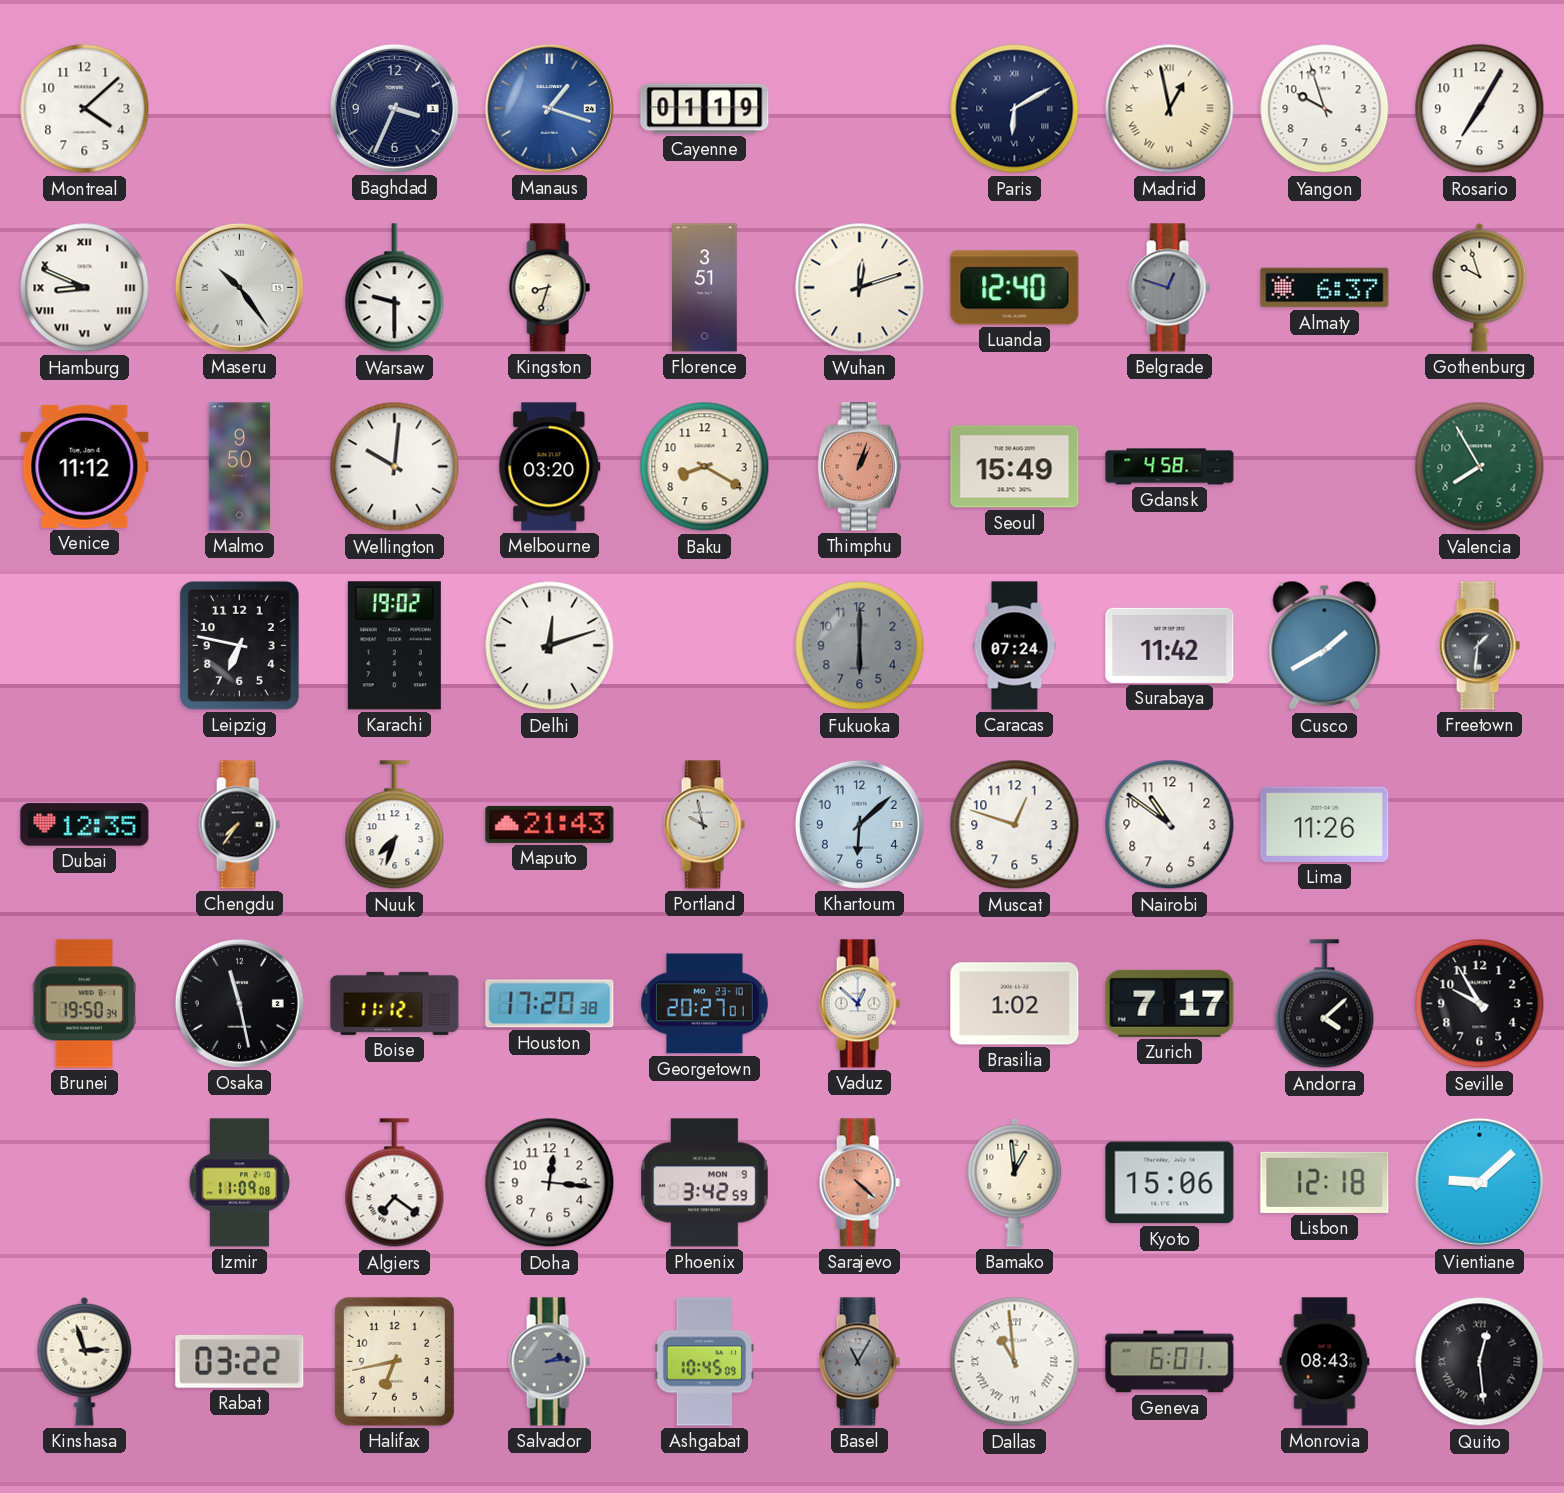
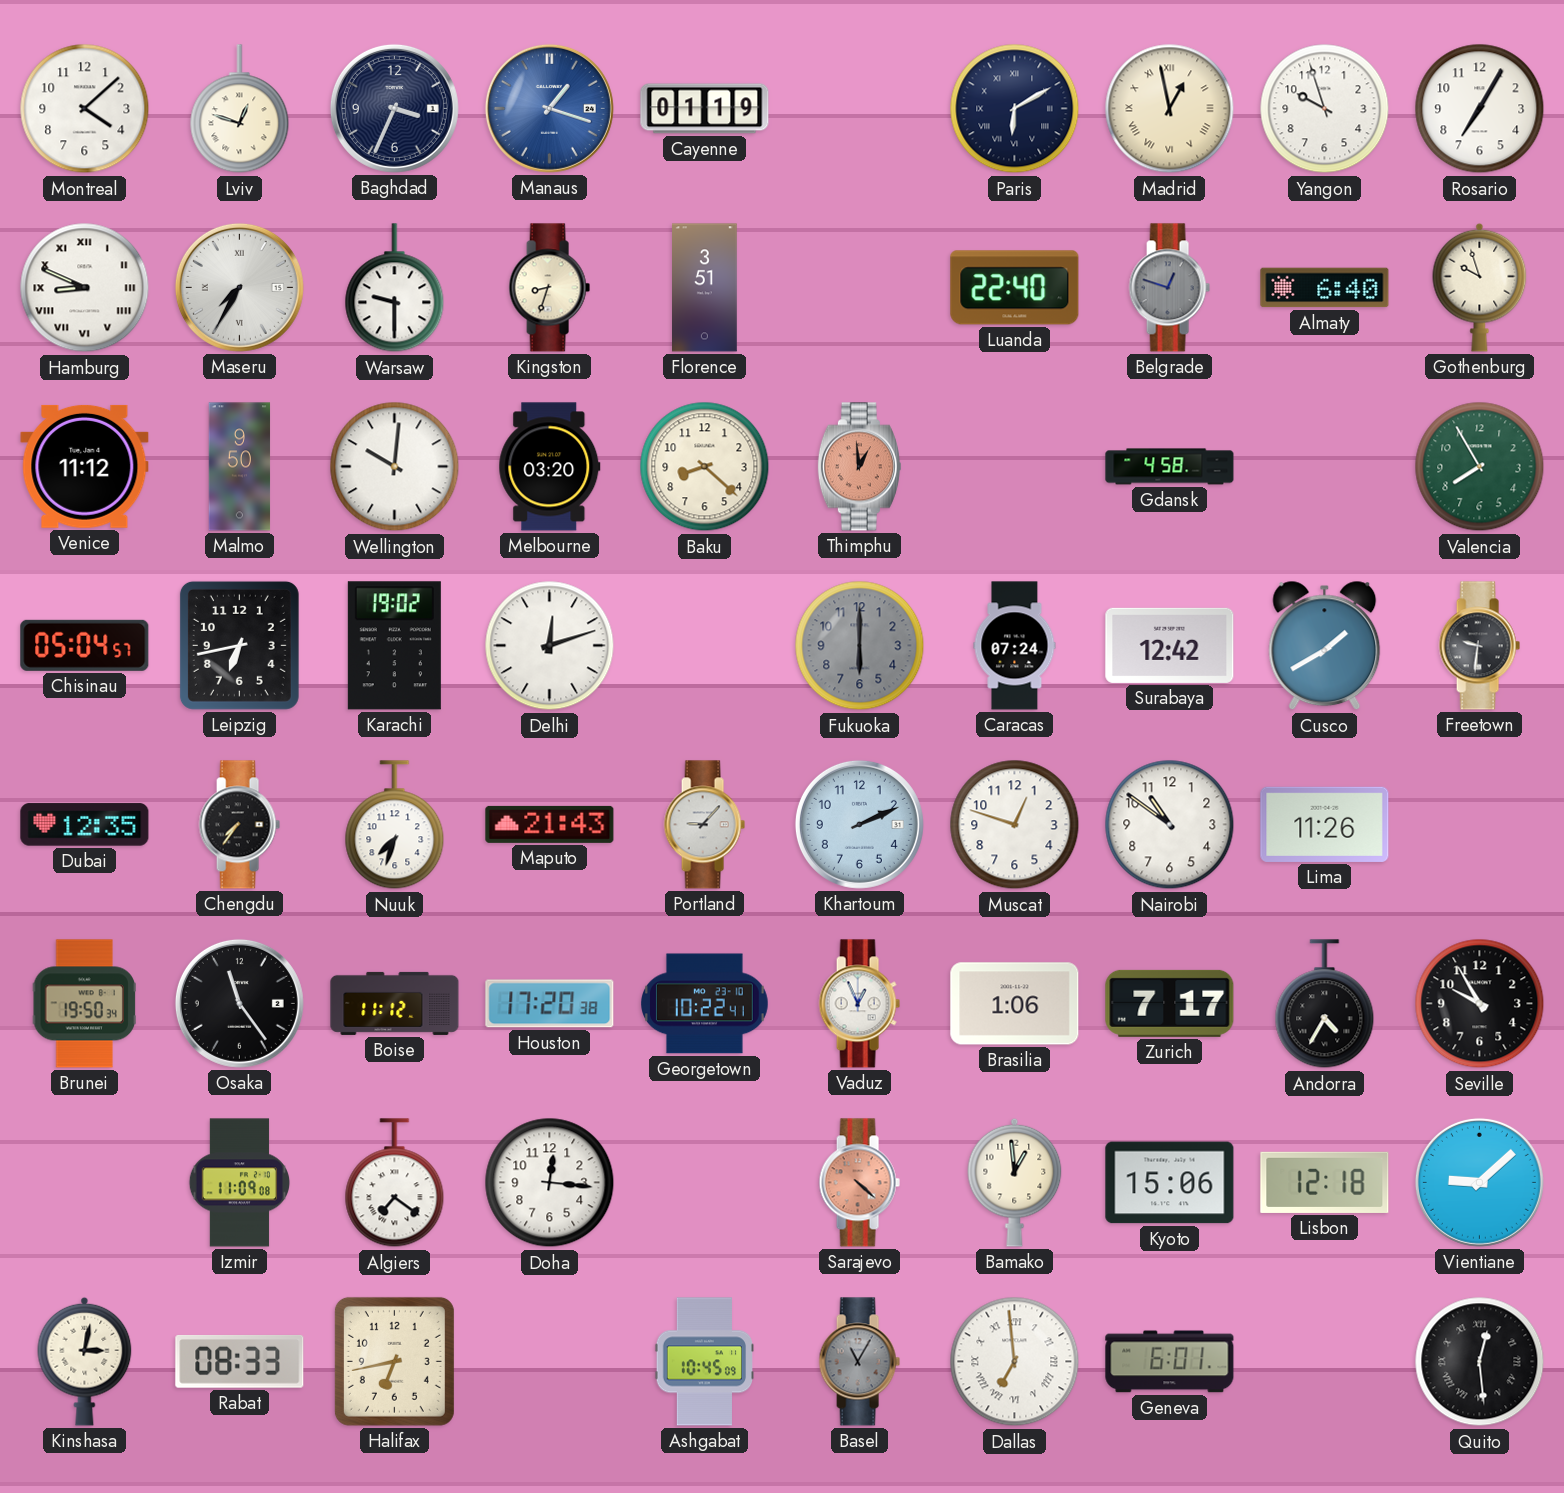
Lviv: none -> 12:48 (240, 109)
Maseru: 10:24 -> 7:35 (239, 287)
Wuhan: 12:12 -> none (860, 288)
Luanda: 12:40 -> 22:40 (1015, 288)
Almaty: 6:37 -> 6:40 (1325, 288)
Baku: 8:20 -> 8:22 (705, 467)
Thimphu: 1:03 -> 12:59 (859, 467)
Seoul: 15:49 -> none (1015, 467)
Chisinau: none -> 05:04 (85, 645)
Leipzig: 6:47 -> 6:43 (239, 645)
Surabaya: 11:42 -> 12:42 (1170, 645)
Freetown: 1:31 -> 9:31 (1479, 646)
Portland: 9:58 -> 9:07 (704, 825)
Khartoum: 6:08 -> 2:11 (859, 824)
Osaka: 11:28 -> 11:24 (239, 1003)
Georgetown: 20:27 -> 10:22 (705, 1004)
Vaduz: 12:52 -> 12:56 (859, 1004)
Brasilia: 1:02 -> 1:06 (1015, 1004)
Andorra: 4:08 -> 4:35 (1325, 1004)
Phoenix: 3:42 -> none (705, 1183)
Kinshasa: 2:57 -> 3:02 (85, 1361)
Rabat: 03:22 -> 08:33 (240, 1361)
Salvador: 2:14 -> none (549, 1362)
Dallas: 10:59 -> 6:59 (1015, 1362)
Monrovia: 08:43 -> none (1325, 1362)
